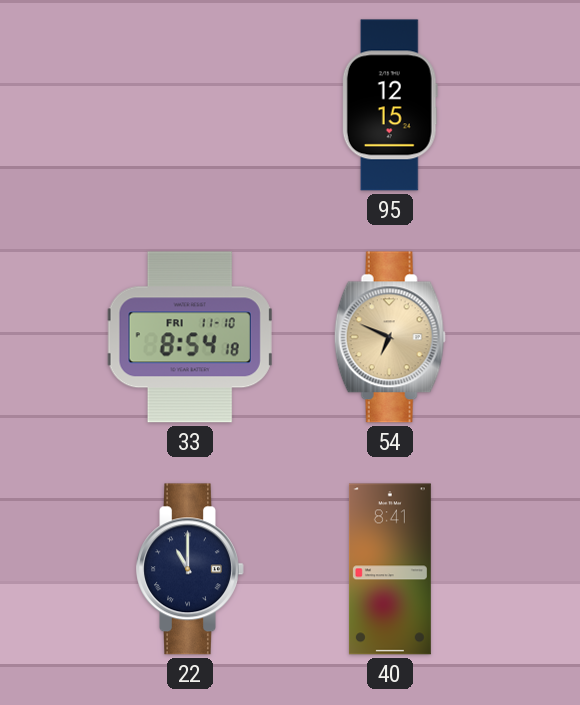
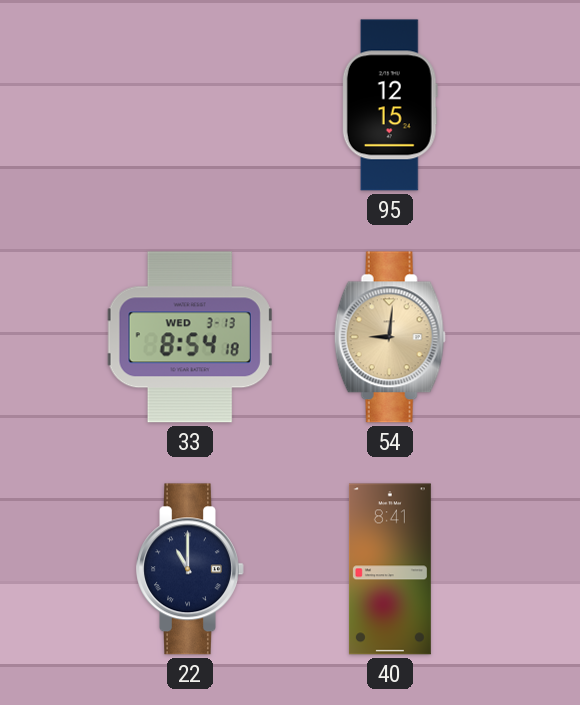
33 date: FRI 11-10 -> WED 3-13 (190, 337)
54: 6:49 -> 9:01 (390, 337)
